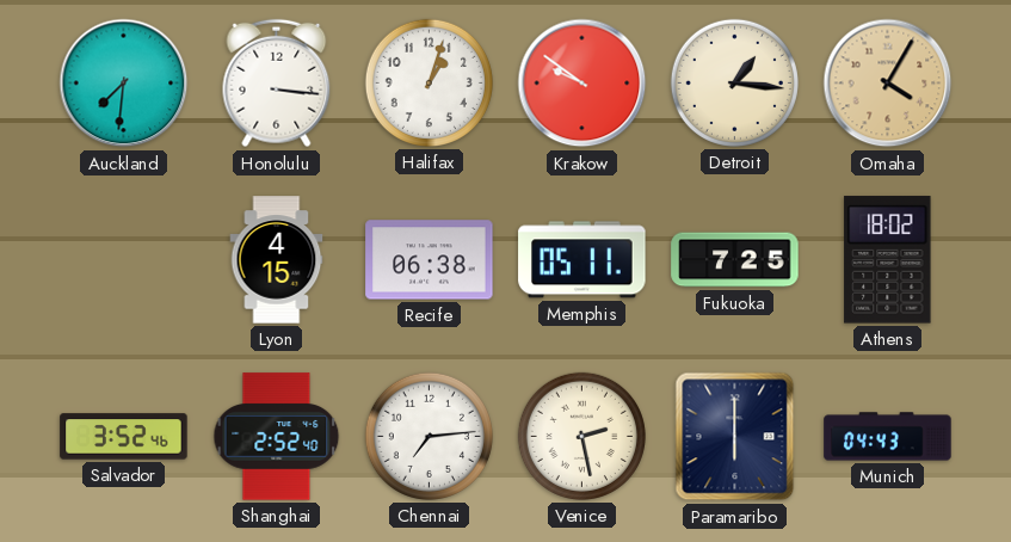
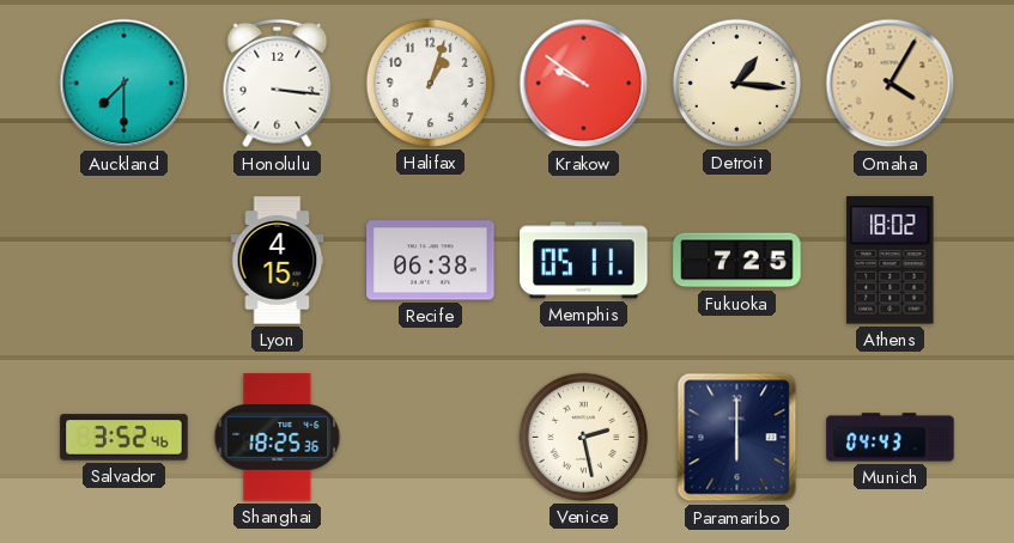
Auckland: 7:31 -> 7:30 (125, 84)
Shanghai: 2:52 -> 18:25 (278, 438)
Chennai: 7:14 -> none (429, 436)
